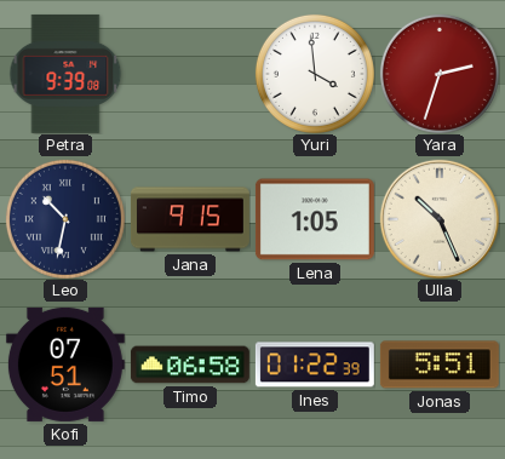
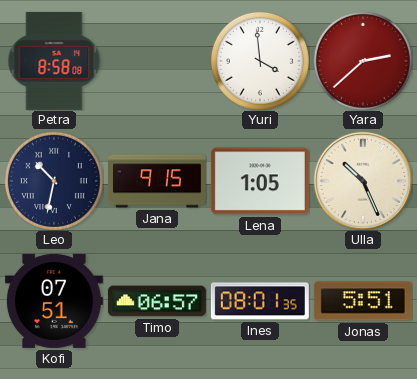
Petra: 9:39 -> 8:58 (54, 61)
Yara: 2:33 -> 2:38 (363, 61)
Timo: 06:58 -> 06:57 (157, 301)
Ines: 01:22 -> 08:01 (260, 301)
